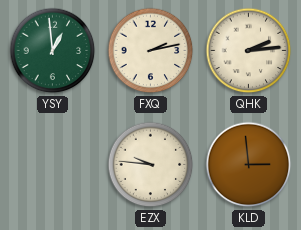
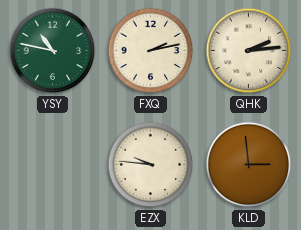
YSY: 12:59 -> 10:47 (53, 51)
